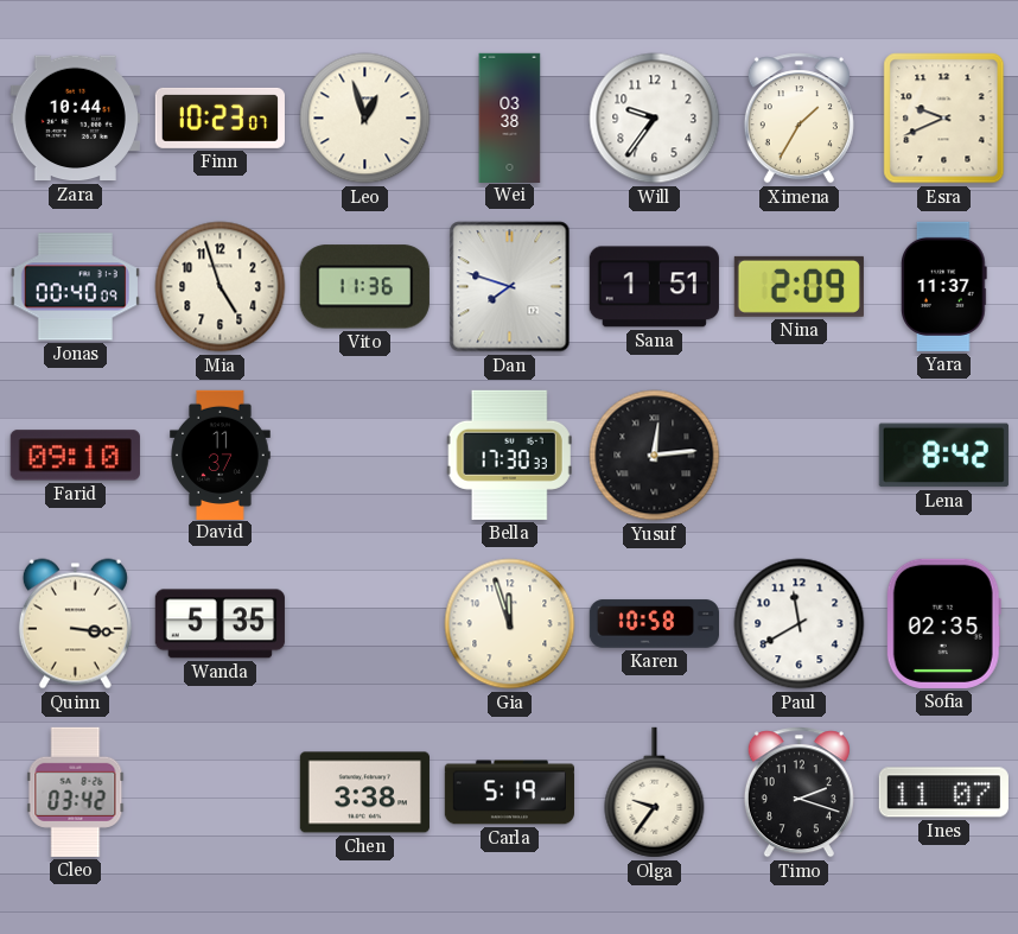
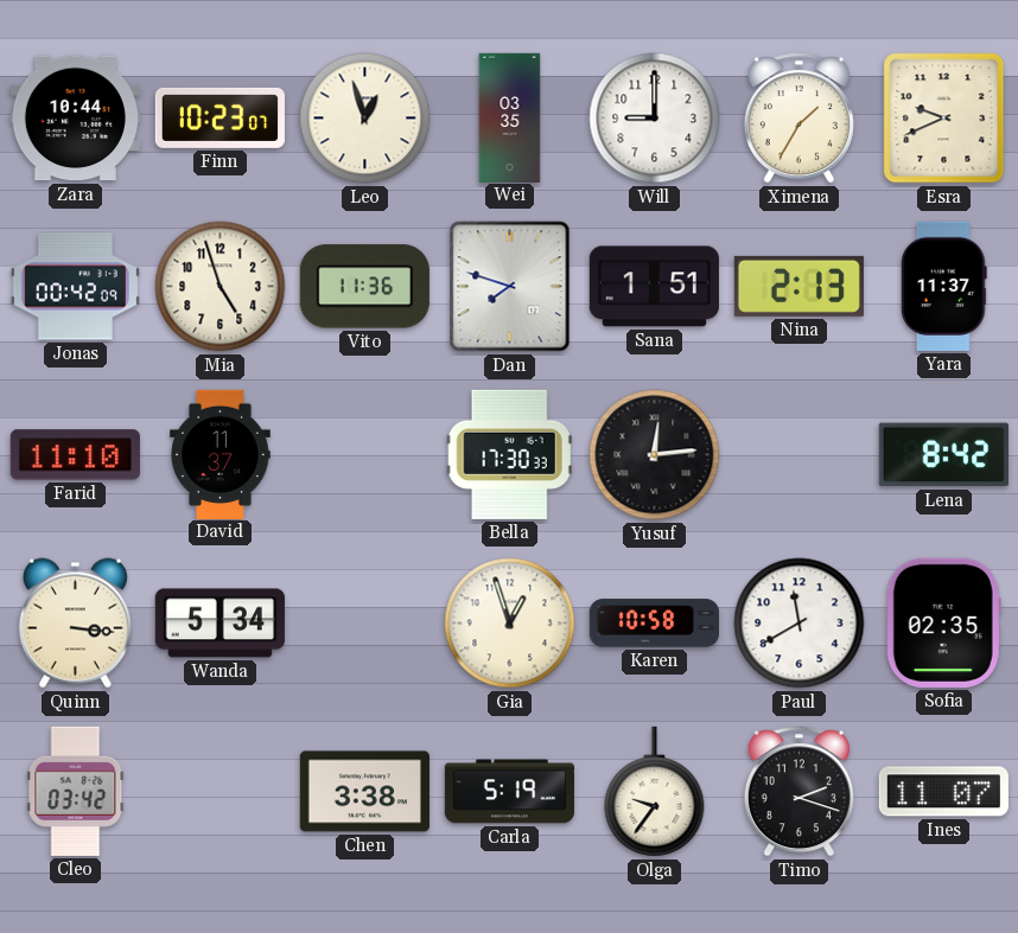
Wei: 03:38 -> 03:35 (510, 117)
Will: 9:36 -> 9:00 (655, 119)
Jonas: 00:40 -> 00:42 (75, 287)
Nina: 2:09 -> 2:13 (799, 286)
Farid: 09:10 -> 11:10 (75, 455)
Wanda: 5:35 -> 5:34 (219, 624)
Gia: 11:57 -> 12:57 (510, 624)
